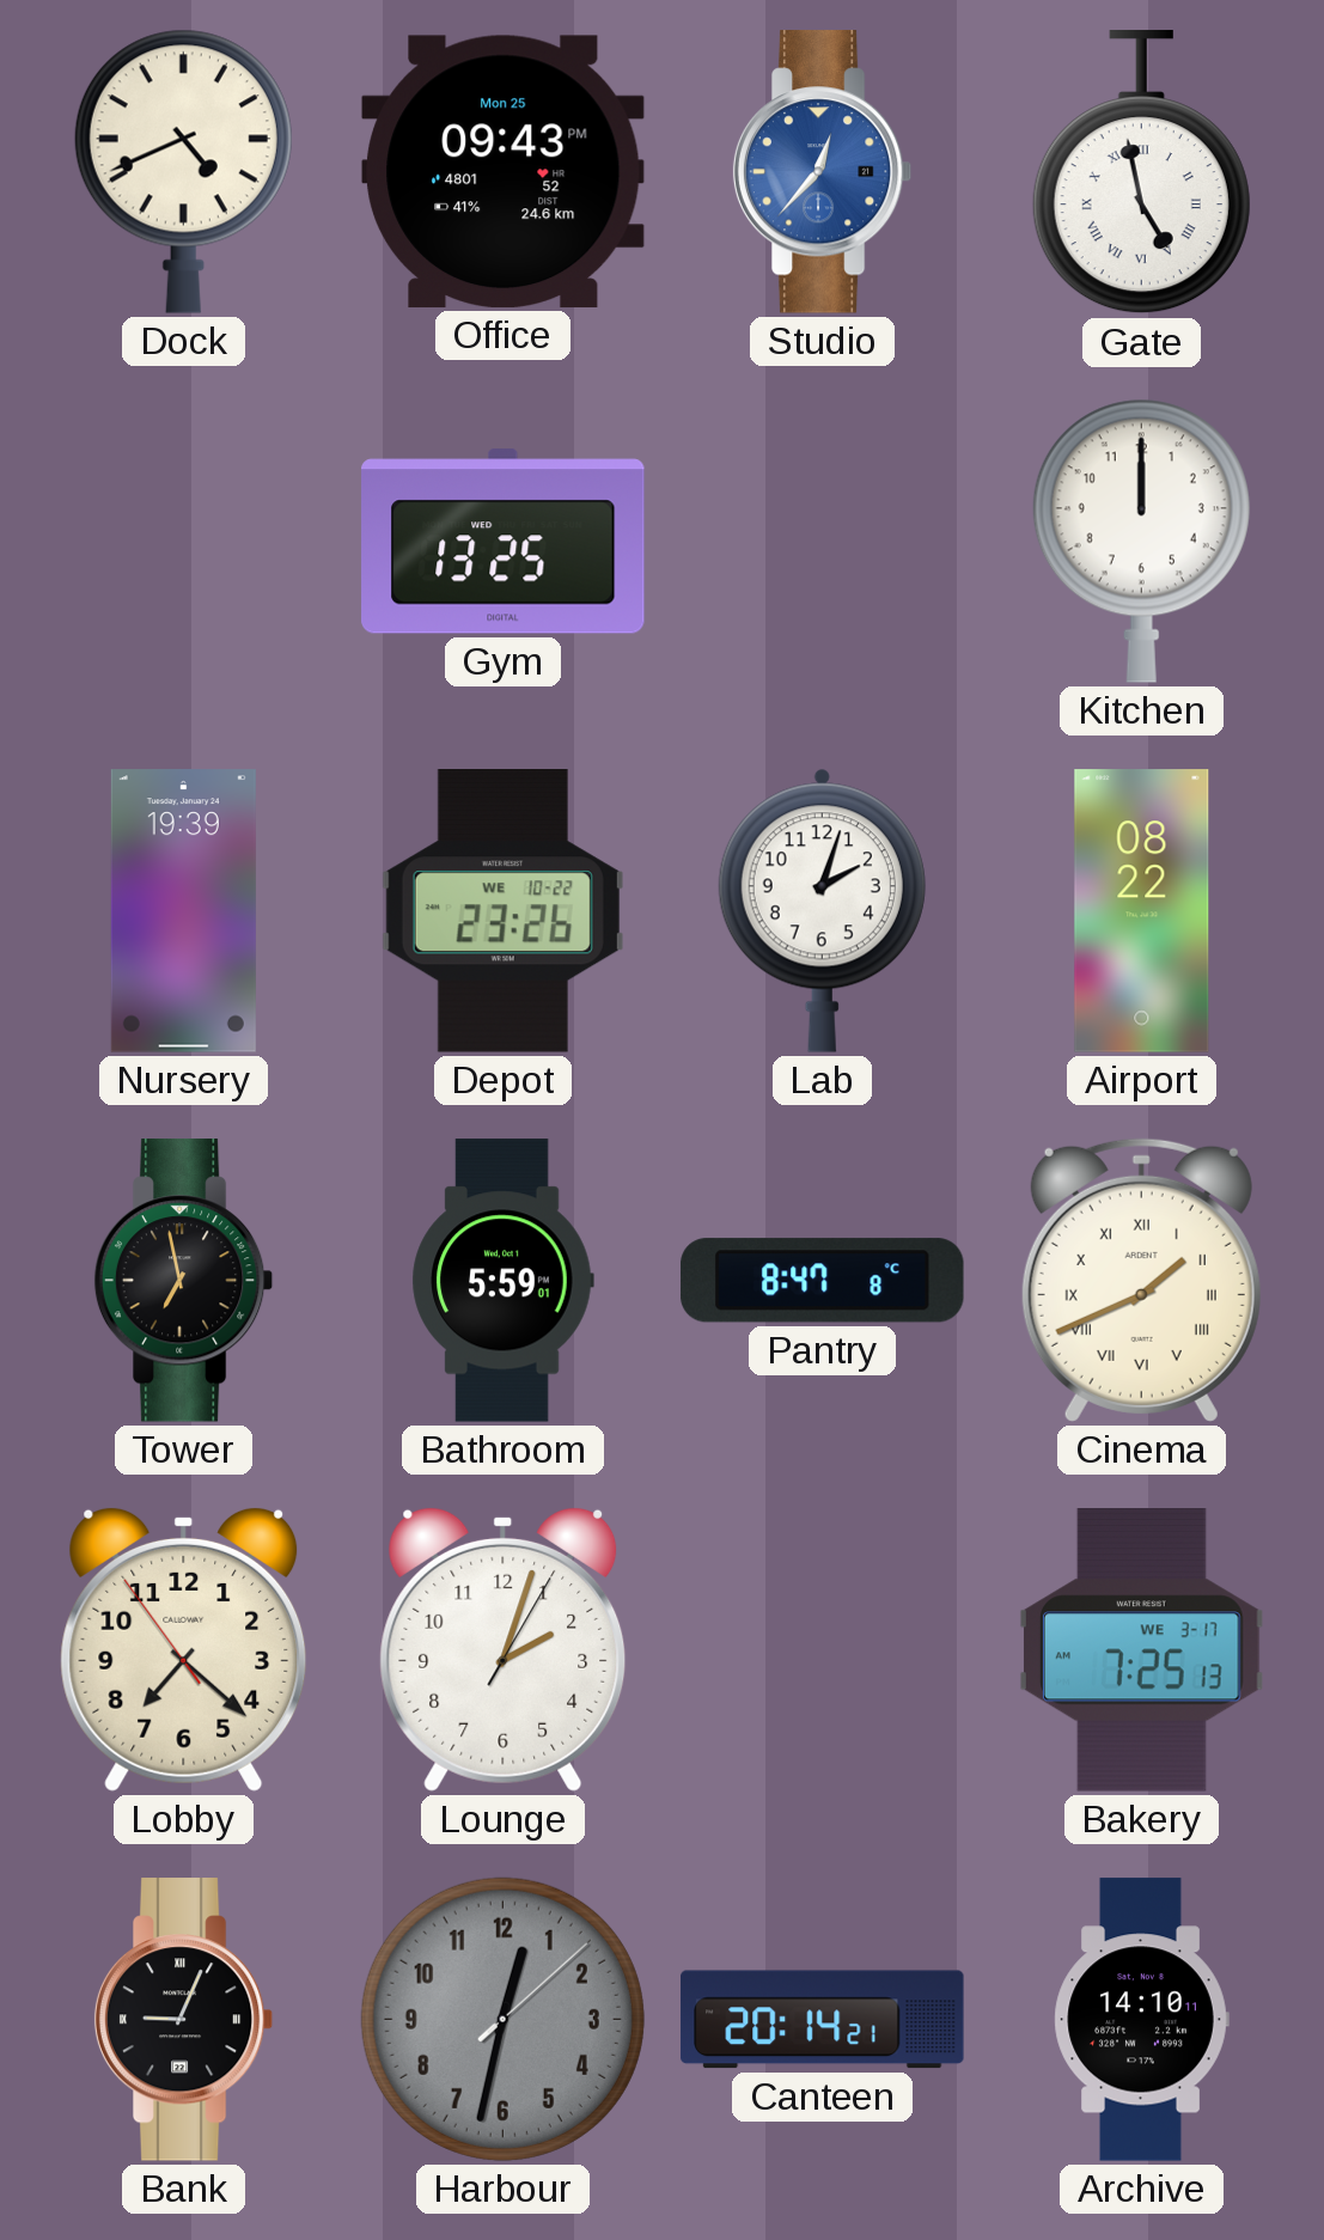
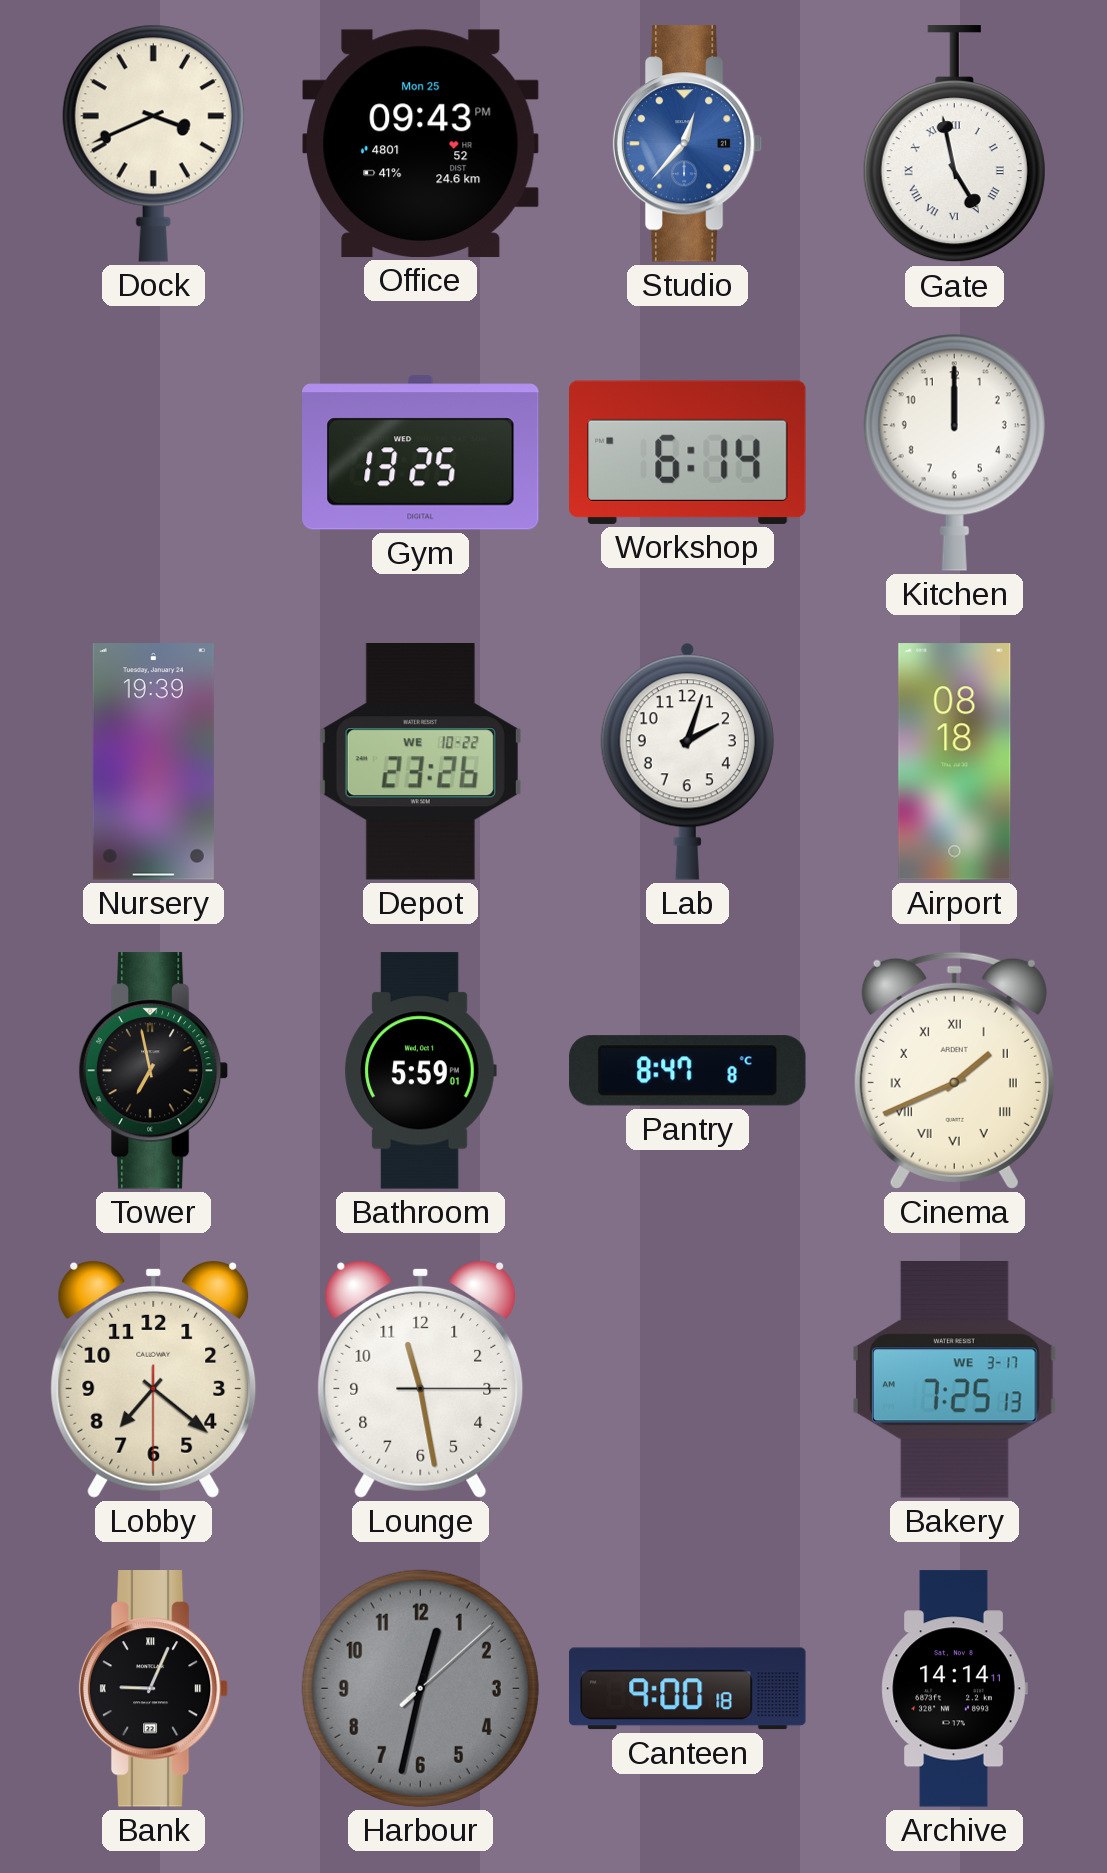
Dock: 4:41 -> 3:41 (153, 143)
Workshop: none -> 6:14 (688, 452)
Airport: 08:22 -> 08:18 (955, 762)
Lobby: 7:21:54 -> 7:21:30 (154, 1379)
Lounge: 2:03 -> 11:28 (421, 1379)
Canteen: 20:14 -> 9:00 (688, 1689)
Archive: 14:10 -> 14:14 (954, 1689)
